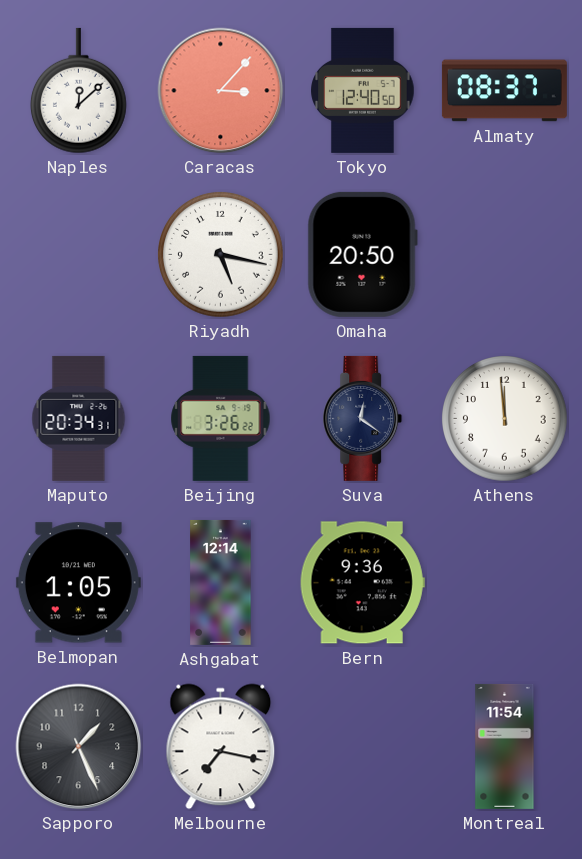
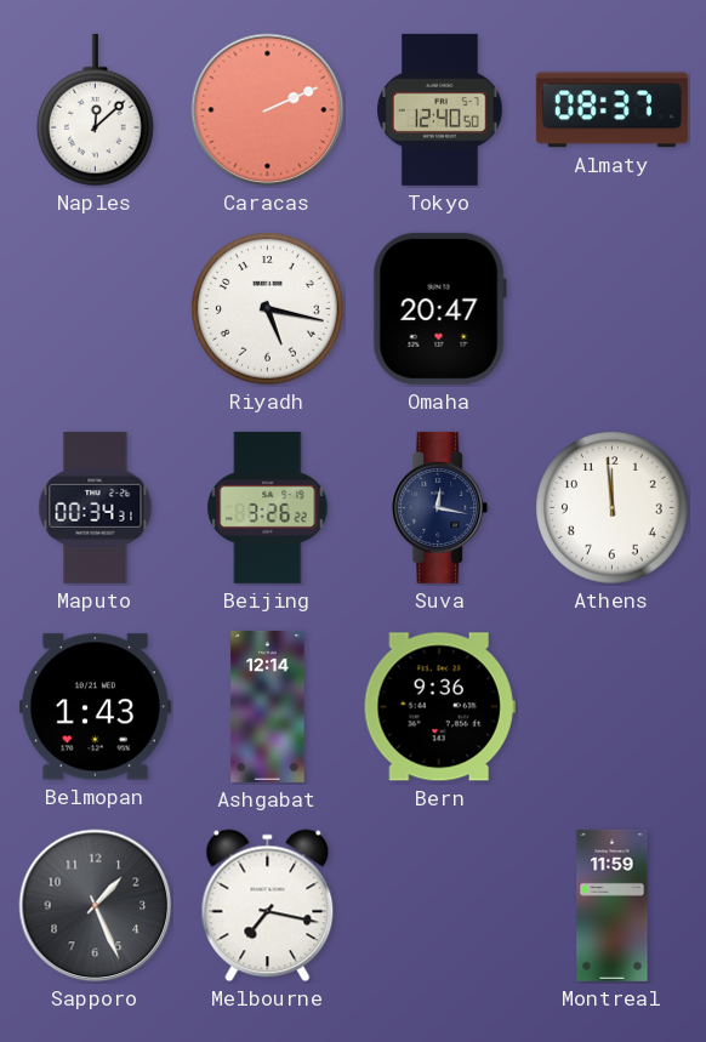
Caracas: 3:07 -> 2:11 (268, 110)
Omaha: 20:50 -> 20:47 (439, 308)
Maputo: 20:34 -> 00:34 (96, 507)
Suva: 12:21 -> 12:17 (440, 507)
Belmopan: 1:05 -> 1:43 (95, 707)
Montreal: 11:54 -> 11:59 (613, 905)
